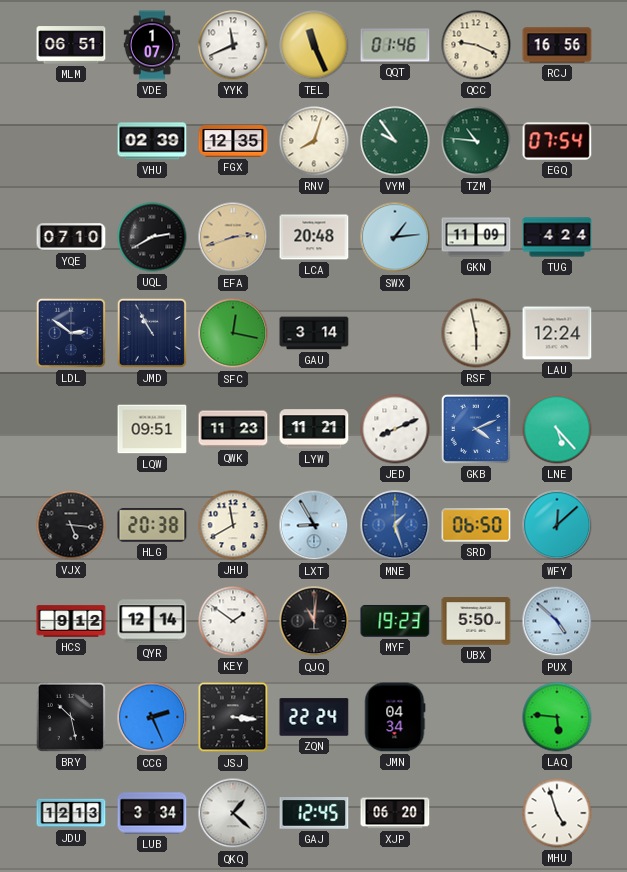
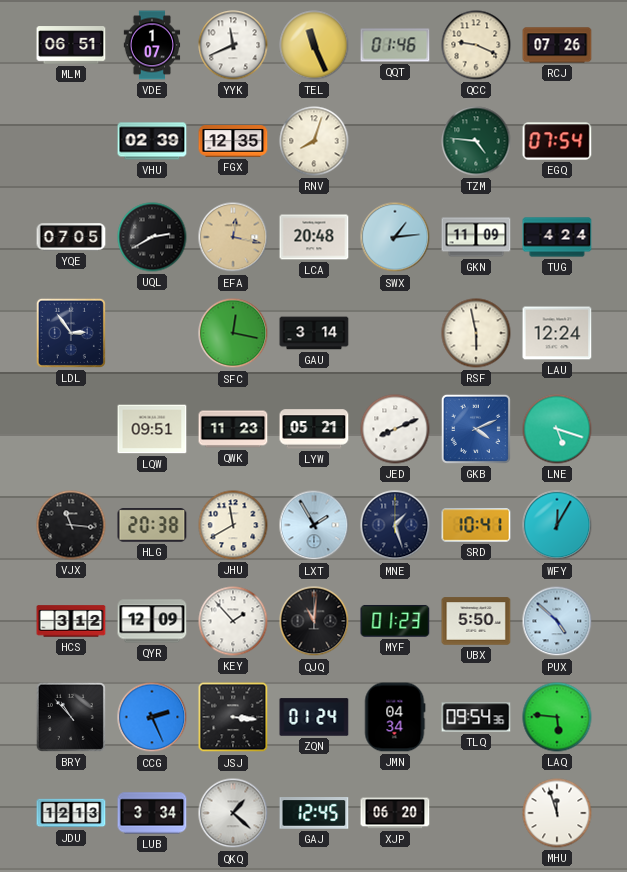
RCJ: 16:56 -> 07:26 (557, 45)
VYM: 9:54 -> none (395, 141)
TZM: 10:46 -> 4:46 (476, 141)
YQE: 07:10 -> 07:05 (71, 237)
EFA: 2:42 -> 12:17 (233, 237)
LDL: 2:51 -> 2:54 (71, 333)
JMD: 10:55 -> none (152, 333)
LYW: 11:21 -> 05:21 (314, 429)
LNE: 5:23 -> 5:18 (557, 429)
VJX: 5:16 -> 11:16 (71, 525)
LXT: 8:55 -> 1:55 (314, 525)
MNE dial: blue -> navy (395, 525)
SRD: 06:50 -> 10:41 (476, 525)
WFY: 12:08 -> 12:05 (557, 525)
HCS: 9:12 -> 3:12 (71, 621)
QYR: 12:14 -> 12:09 (152, 621)
KEY: 1:51 -> 1:53 (233, 621)
MYF: 19:23 -> 01:23 (395, 621)
BRY: 10:28 -> 10:53 (71, 717)
ZQN: 22:24 -> 01:24 (314, 717)
TLQ: none -> 09:54 (476, 717)
MHU: 4:57 -> 11:57 (557, 813)
